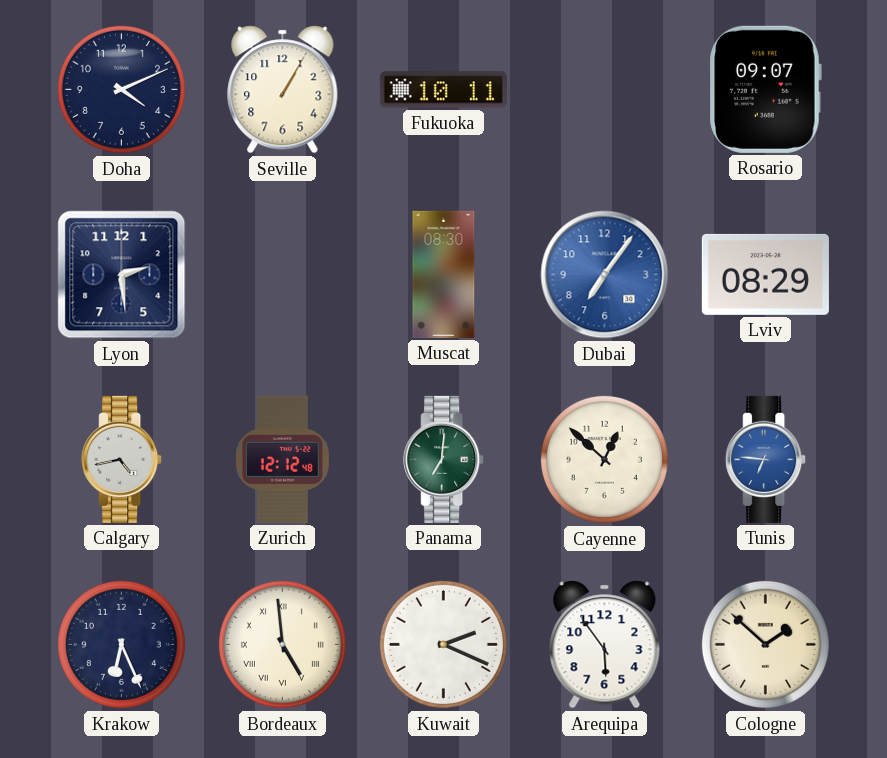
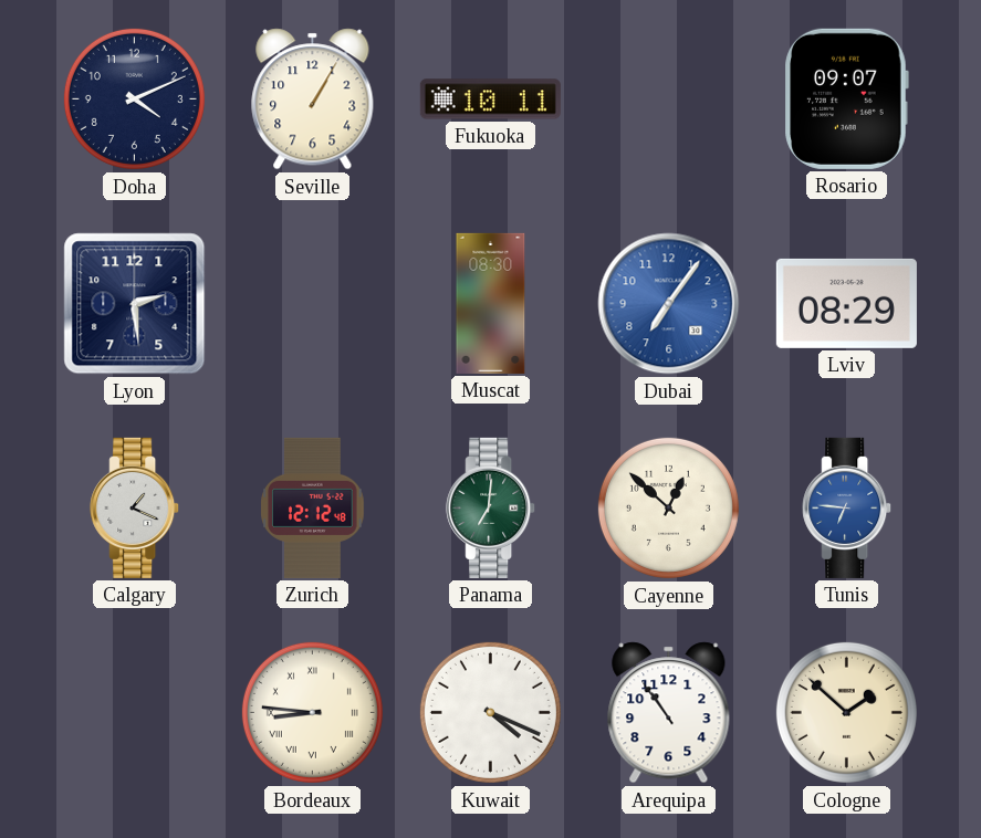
Calgary: 4:43 -> 1:19 (135, 507)
Krakow: 6:26 -> none (121, 644)
Bordeaux: 4:59 -> 8:46 (312, 712)
Kuwait: 2:19 -> 4:19 (490, 712)
Arequipa: 5:54 -> 10:54 (669, 713)
